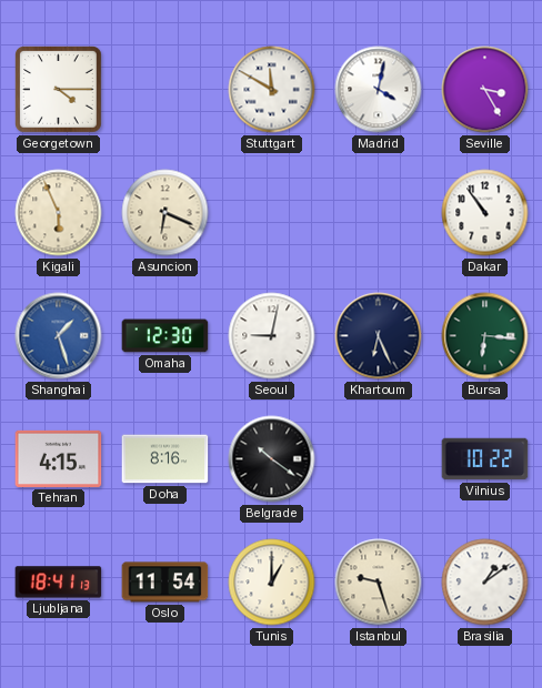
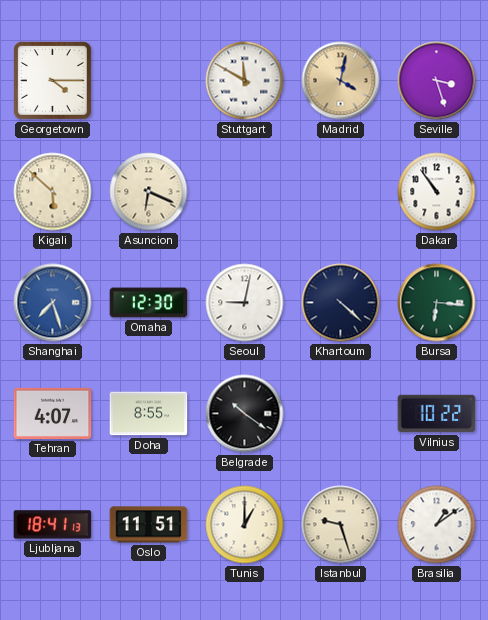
Madrid dial: white -> champagne (341, 81)
Seville: 3:25 -> 3:27 (437, 81)
Kigali: 5:56 -> 5:52 (53, 192)
Shanghai: 1:27 -> 7:27 (53, 303)
Khartoum: 6:26 -> 4:22 (341, 303)
Tehran: 4:15 -> 4:07 (53, 413)
Doha: 8:16 -> 8:55 (149, 414)
Oslo: 11:54 -> 11:51 (149, 525)
